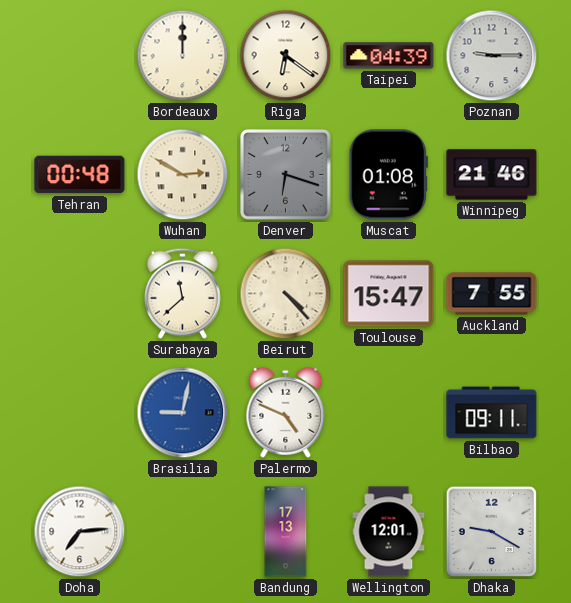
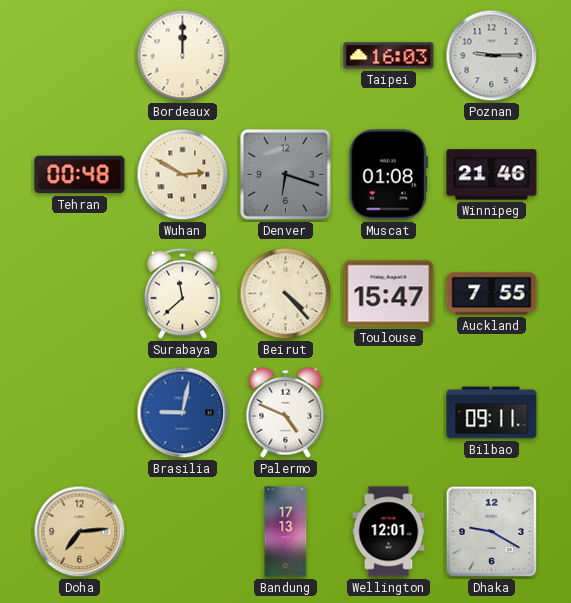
Riga: 6:21 -> none (286, 56)
Taipei: 04:39 -> 16:03 (389, 56)
Doha dial: white -> champagne (80, 532)
